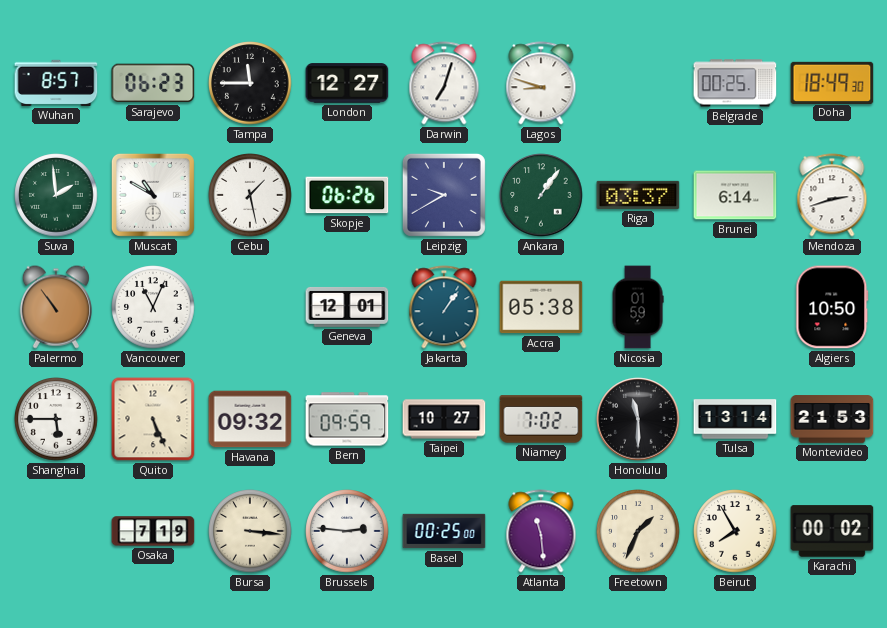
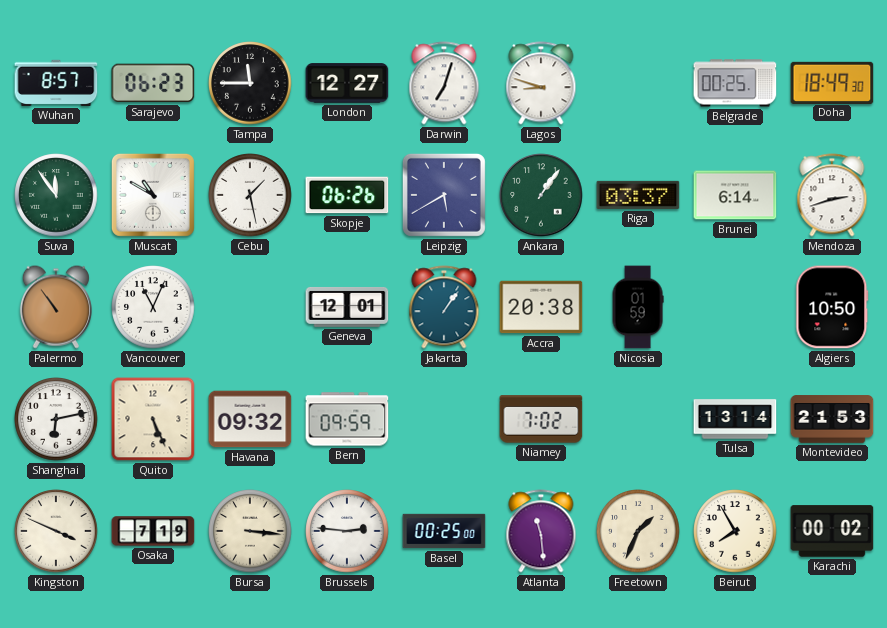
Suva: 1:59 -> 11:54 (56, 195)
Leipzig: 9:40 -> 5:40 (444, 195)
Accra: 05:38 -> 20:38 (541, 307)
Shanghai: 5:45 -> 6:13 (56, 419)
Taipei: 10:27 -> none (444, 419)
Honolulu: 11:30 -> none (638, 419)
Kingston: none -> 3:49 (56, 531)
